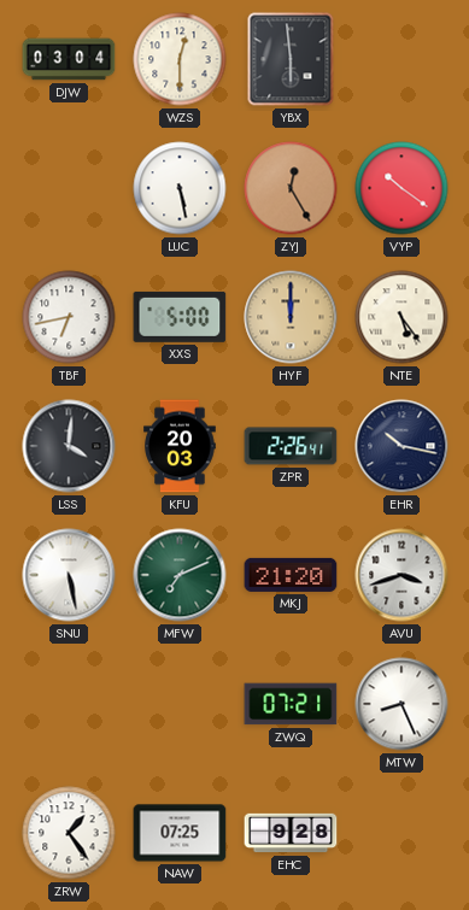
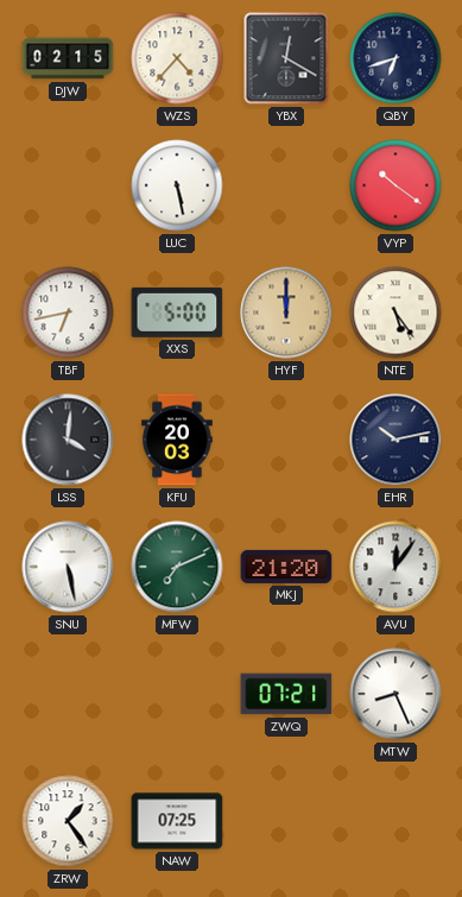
DJW: 03:04 -> 02:15 (68, 58)
WZS: 12:30 -> 4:37 (177, 58)
YBX: 5:59 -> 12:20 (286, 58)
QBY: none -> 6:42 (395, 58)
ZYJ: 12:25 -> none (291, 188)
ZPR: 2:26 -> none (291, 446)
EHR: 10:17 -> 10:13 (395, 440)
AVU: 3:42 -> 12:06 (395, 567)
EHC: 9:28 -> none (291, 833)
